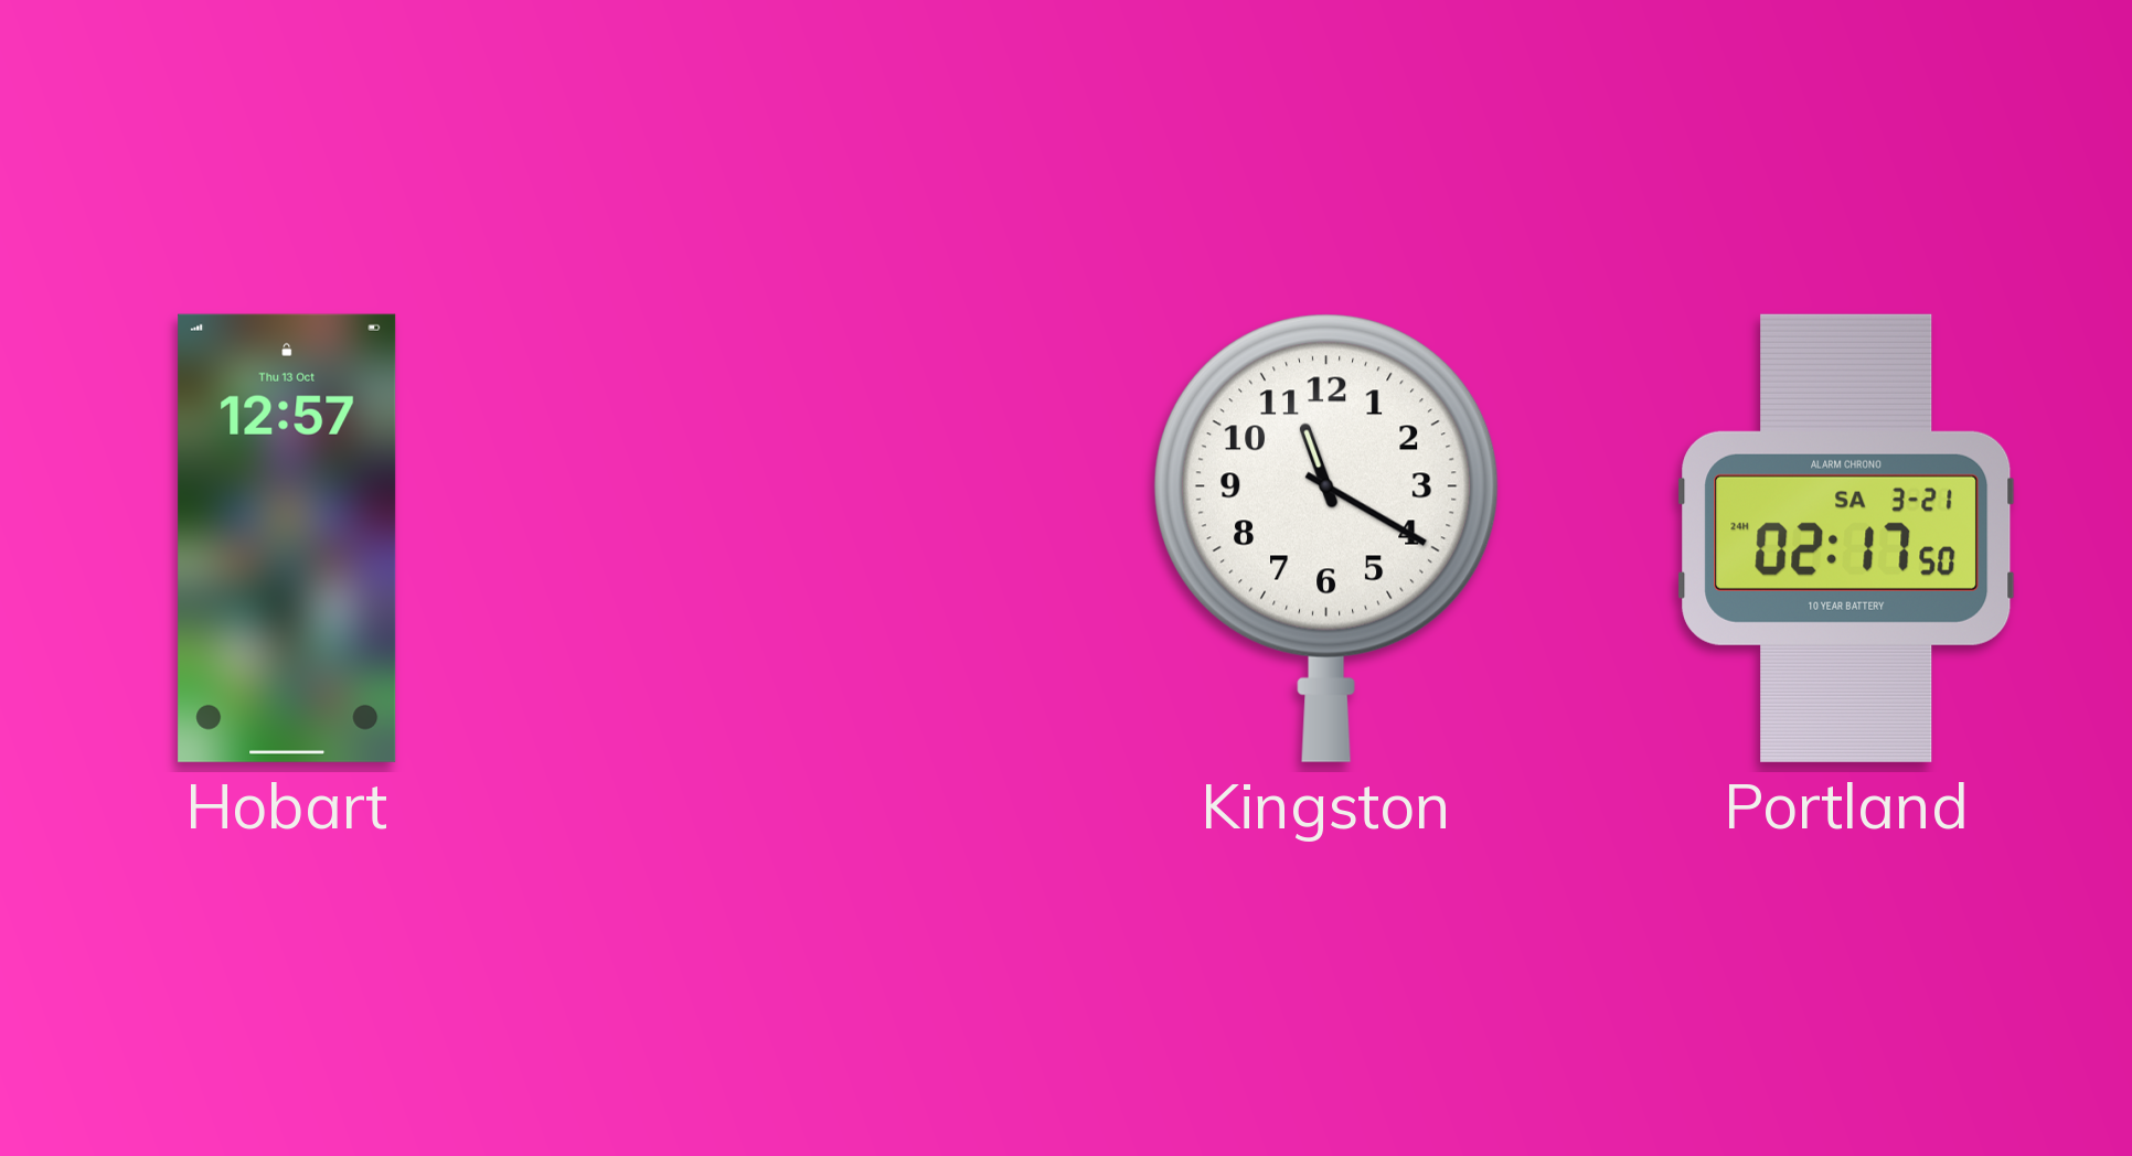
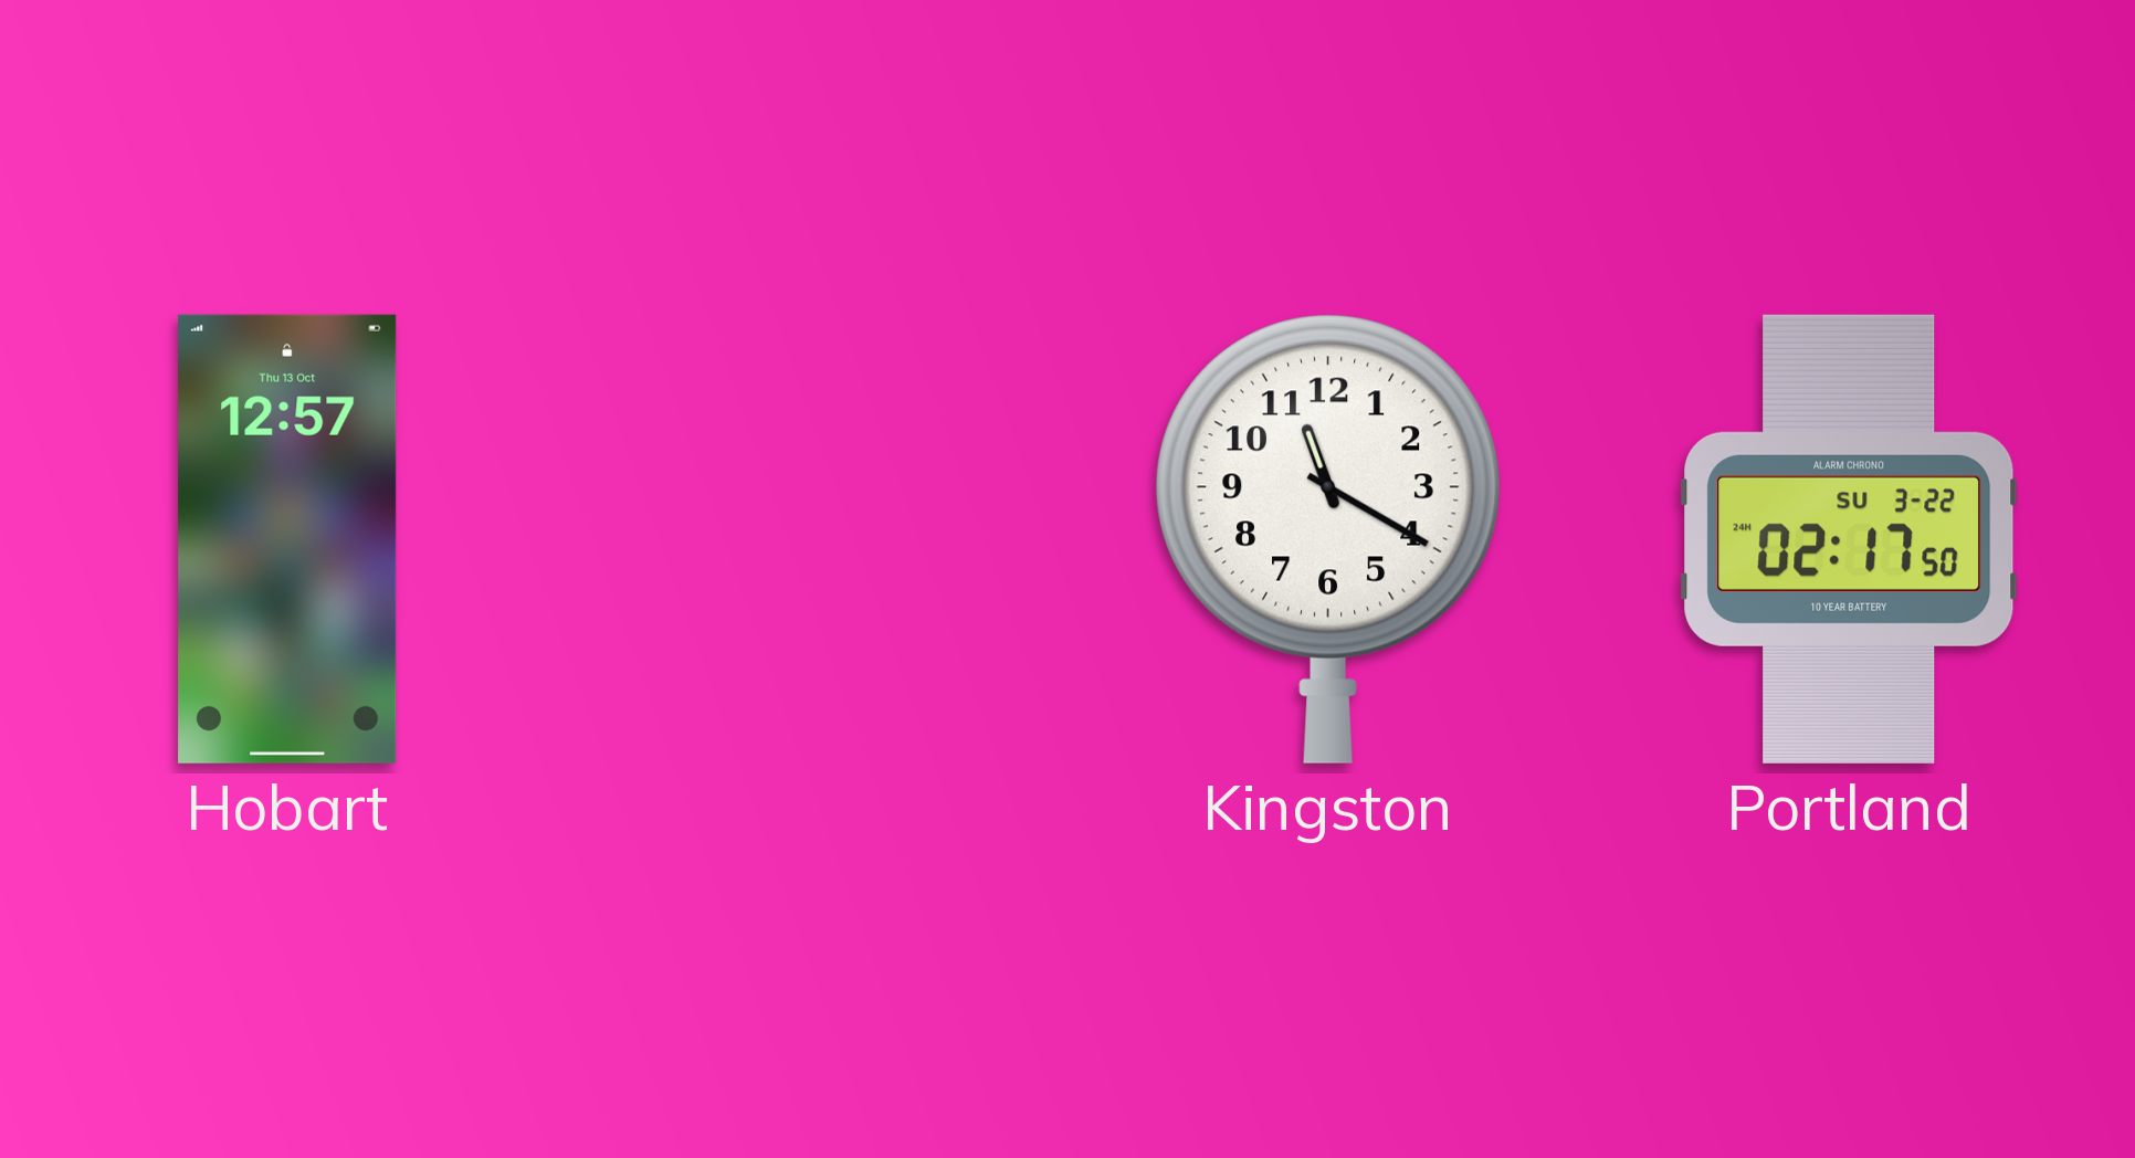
Portland date: SA 3-21 -> SU 3-22 (1849, 539)
